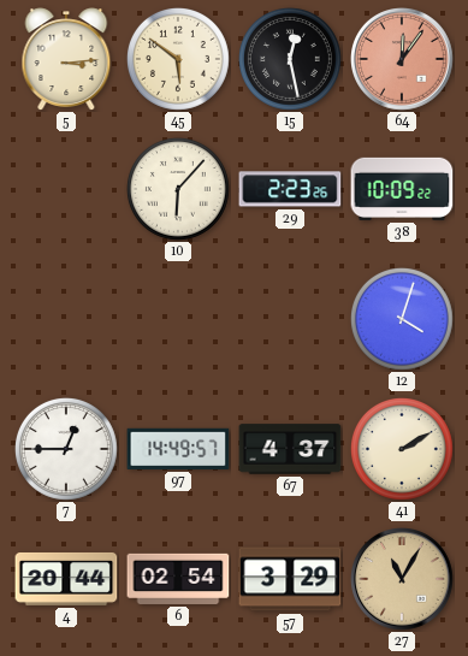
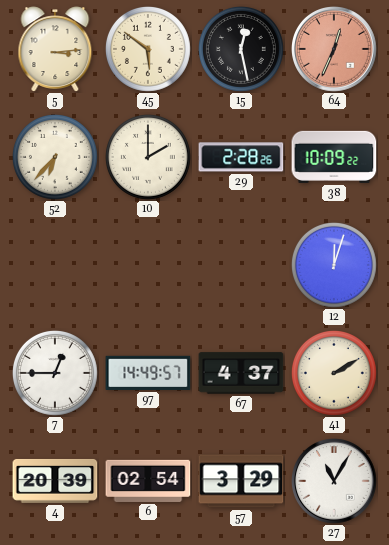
64: 12:06 -> 12:34 (335, 50)
52: none -> 6:37 (55, 157)
10: 6:07 -> 2:00 (148, 157)
29: 2:23 -> 2:28 (241, 157)
12: 4:03 -> 12:03 (334, 265)
4: 20:44 -> 20:39 (55, 481)
27 dial: champagne -> white (335, 482)
